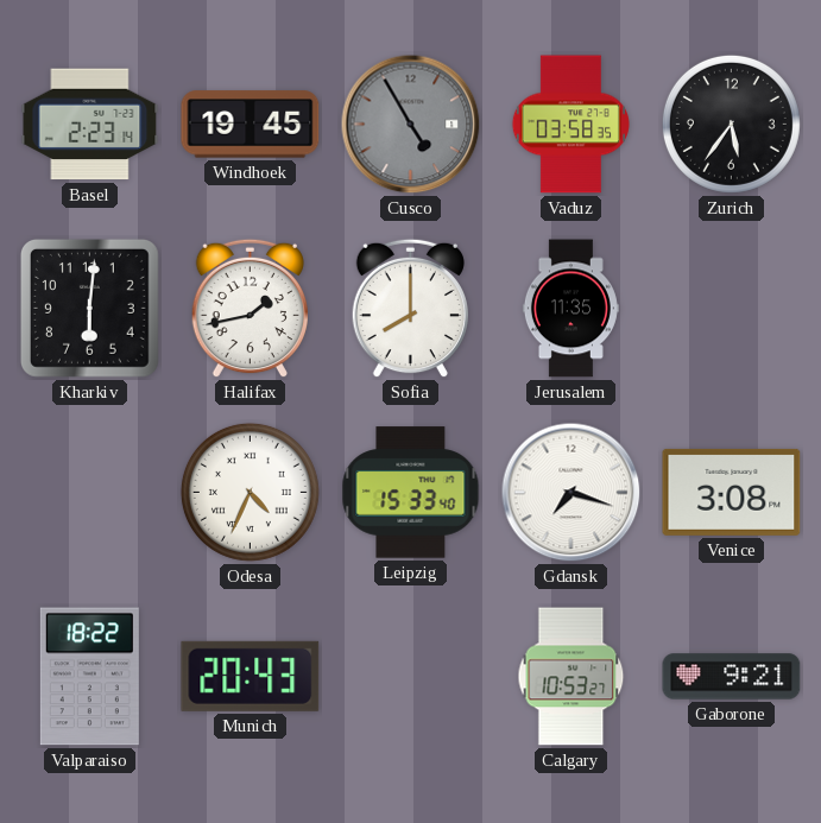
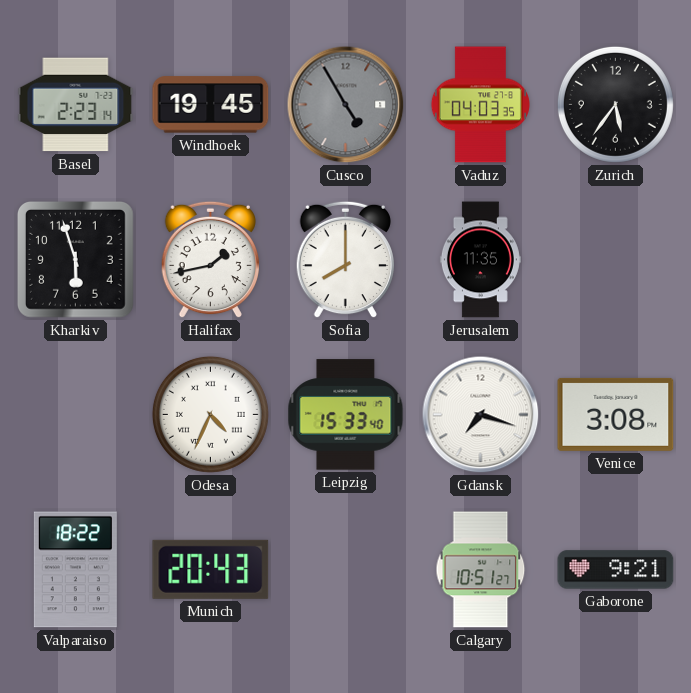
Vaduz: 03:58 -> 04:03 (480, 105)
Kharkiv: 6:01 -> 5:57 (75, 259)
Calgary: 10:53 -> 10:51 (481, 570)
